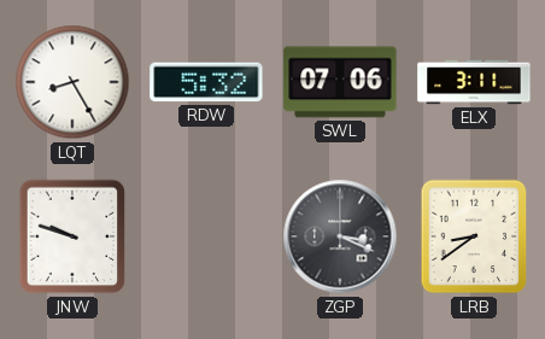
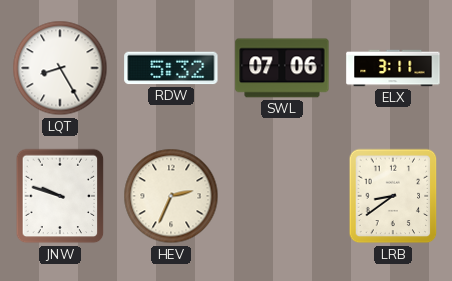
HEV: none -> 2:34 (171, 196)
ZGP: 3:19 -> none (340, 236)
